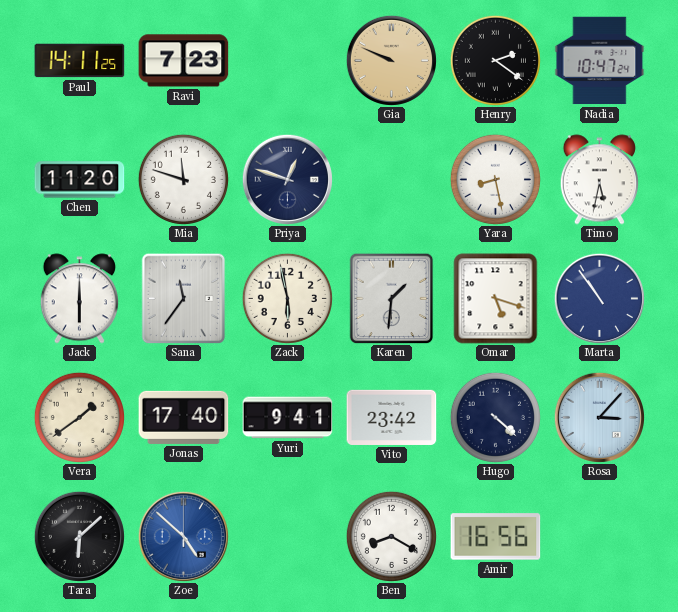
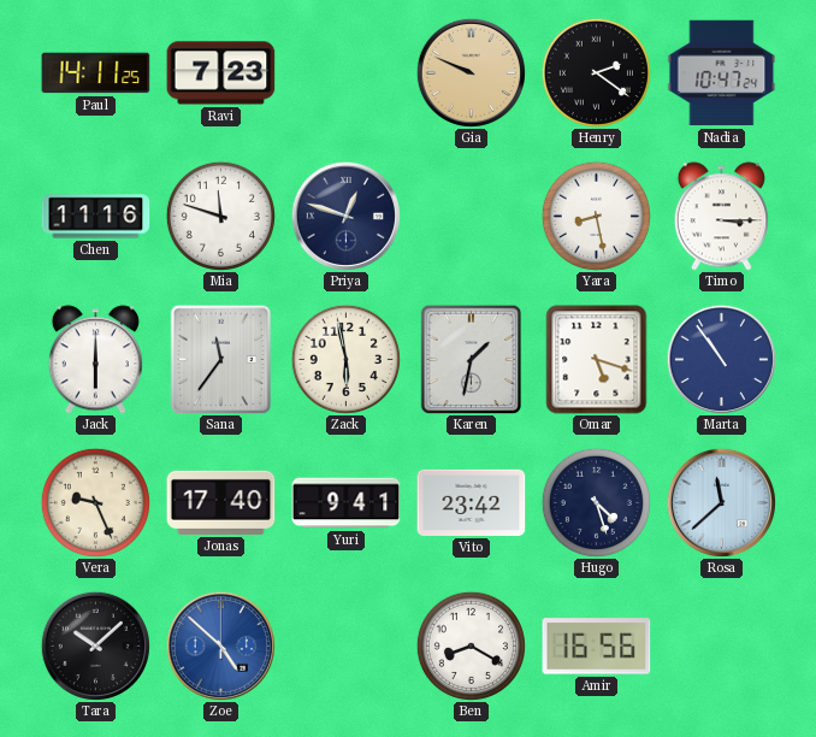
Chen: 11:20 -> 11:16 (96, 217)
Timo: 5:32 -> 3:15 (721, 217)
Karen: 1:31 -> 1:32 (472, 359)
Vera: 1:39 -> 9:26 (95, 502)
Hugo: 4:22 -> 4:27 (596, 502)
Rosa: 3:07 -> 11:38 (721, 502)
Tara: 6:08 -> 10:08 (95, 645)
